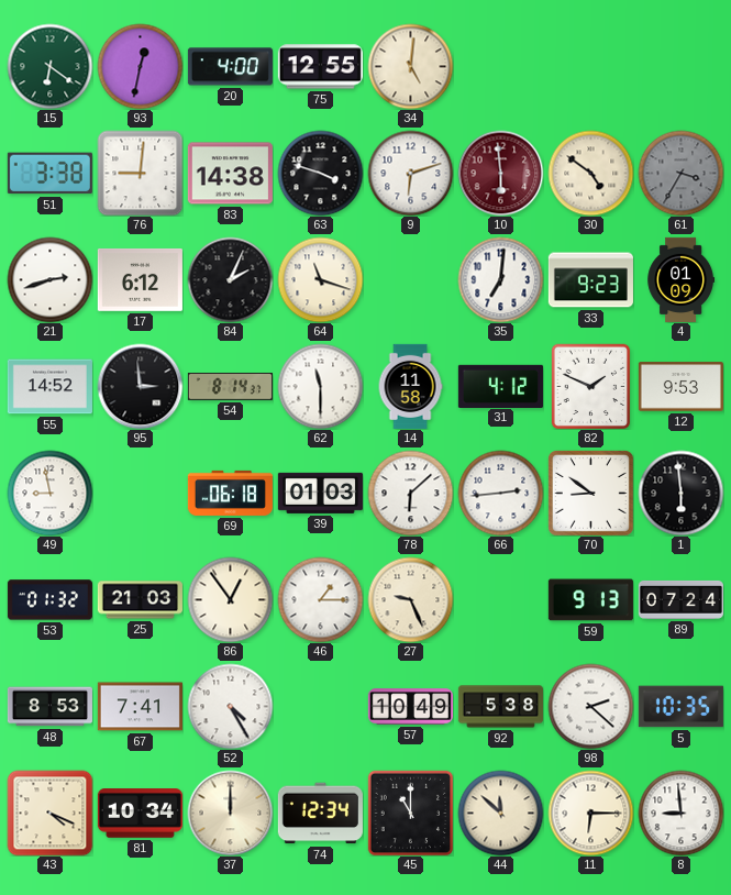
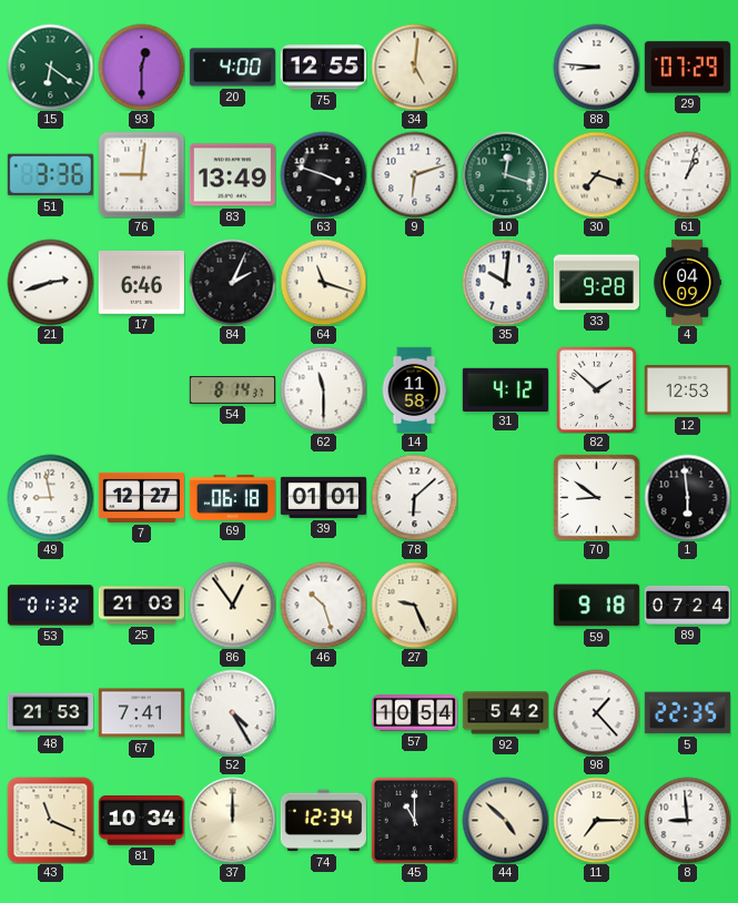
93: 12:32 -> 12:30 (141, 67)
88: none -> 8:46 (596, 67)
29: none -> 07:29 (687, 68)
51: 3:38 -> 3:36 (50, 175)
83: 14:38 -> 13:49 (232, 175)
10: 5:59 -> 12:18 (505, 174)
10 dial: burgundy -> green (505, 174)
30: 4:51 -> 7:18 (596, 174)
61: 3:35 -> 1:03 (687, 174)
61 dial: grey -> white (687, 174)
17: 6:12 -> 6:46 (141, 282)
35: 7:01 -> 10:01 (505, 282)
33: 9:23 -> 9:28 (596, 283)
4: 01:09 -> 04:09 (688, 282)
55: 14:52 -> none (49, 387)
95: 2:59 -> none (140, 386)
82: 1:49 -> 1:52 (597, 389)
12: 9:53 -> 12:53 (687, 390)
7: none -> 12:27 (141, 497)
39: 01:03 -> 01:01 (323, 497)
66: 2:44 -> none (500, 493)
46: 1:15 -> 10:27 (323, 605)
59: 9:13 -> 9:18 (596, 606)
48: 8:53 -> 21:53 (50, 713)
57: 10:49 -> 10:54 (414, 713)
92: 5:38 -> 5:42 (505, 713)
98: 2:22 -> 1:23 (596, 712)
5: 10:35 -> 22:35 (687, 713)
43: 4:19 -> 11:19 (50, 820)
44: 11:52 -> 4:52 (505, 820)
11: 6:15 -> 7:15 (596, 820)
